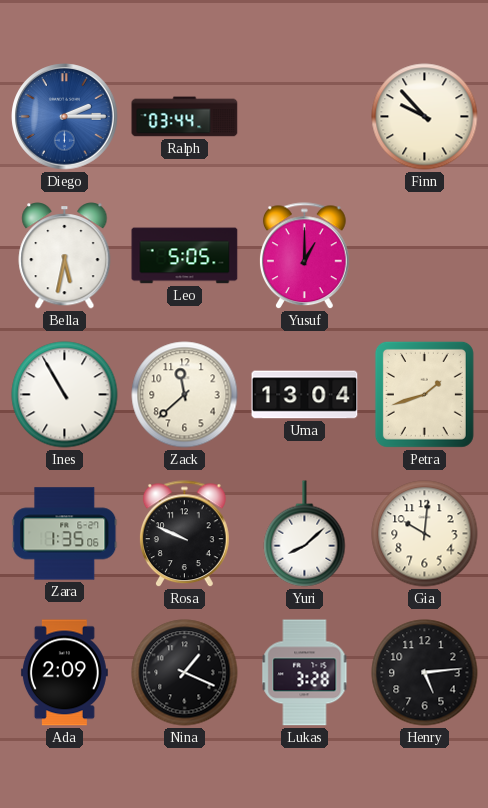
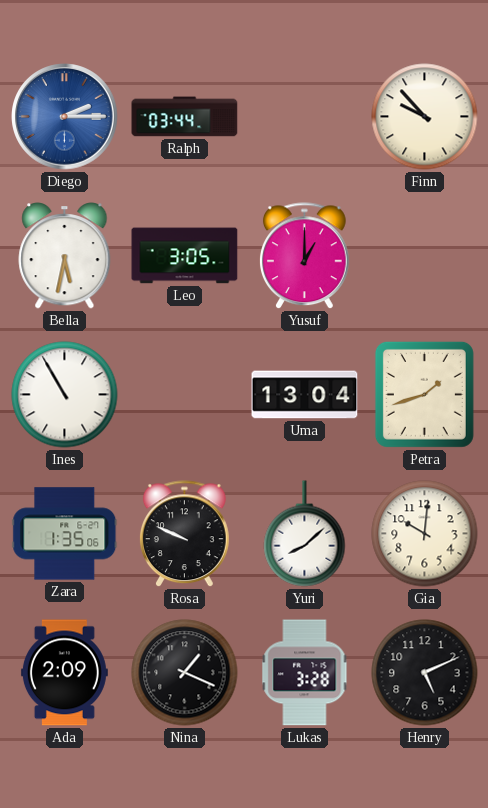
Leo: 5:05 -> 3:05 (185, 256)
Zack: 11:38 -> none (185, 395)
Henry: 5:14 -> 5:11 (425, 673)
